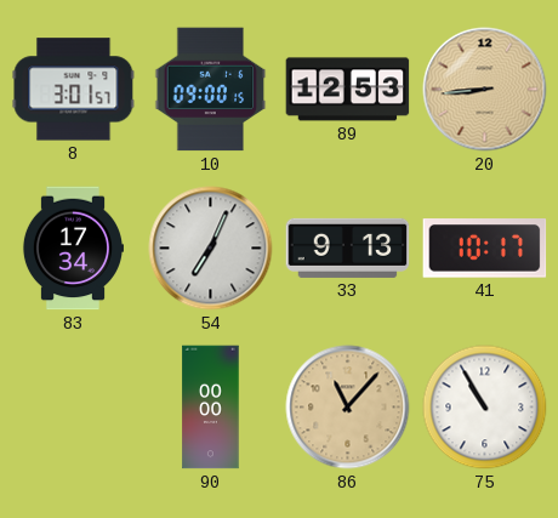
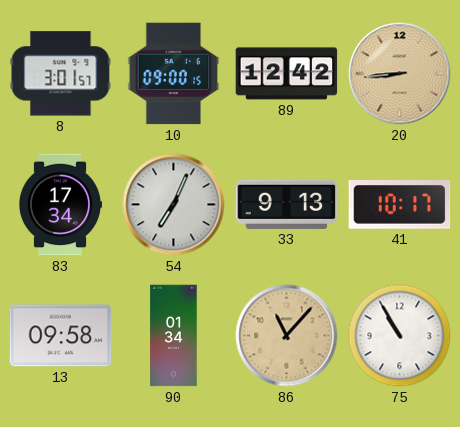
89: 12:53 -> 12:42 (287, 74)
13: none -> 09:58 (61, 336)
90: 00:00 -> 01:34 (174, 336)
